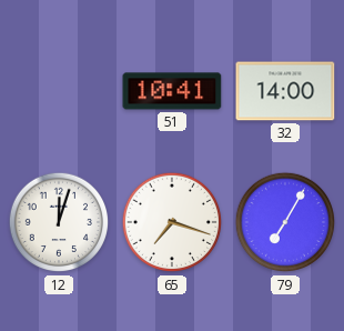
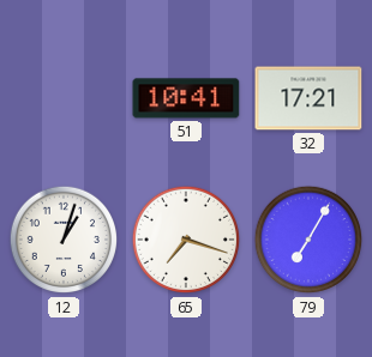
32: 14:00 -> 17:21 (308, 98)
12: 12:03 -> 1:03 (64, 240)
